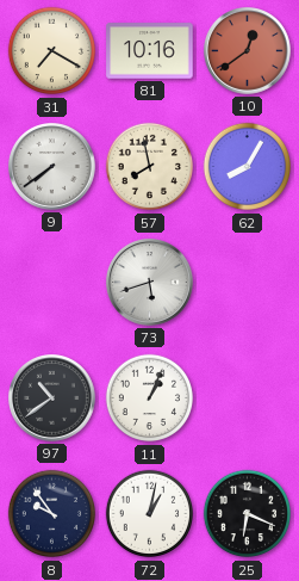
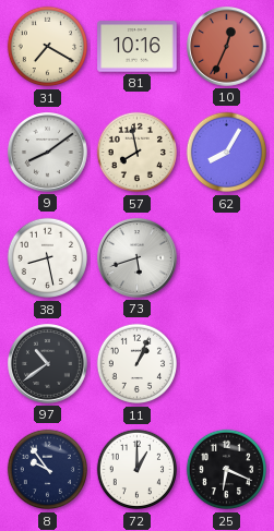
10: 12:39 -> 12:34 (227, 47)
9: 7:39 -> 8:09 (48, 153)
38: none -> 8:28 (48, 258)
72: 1:02 -> 1:00 (138, 470)
